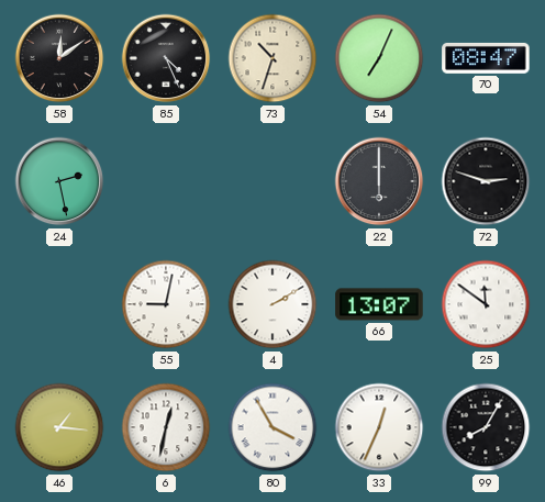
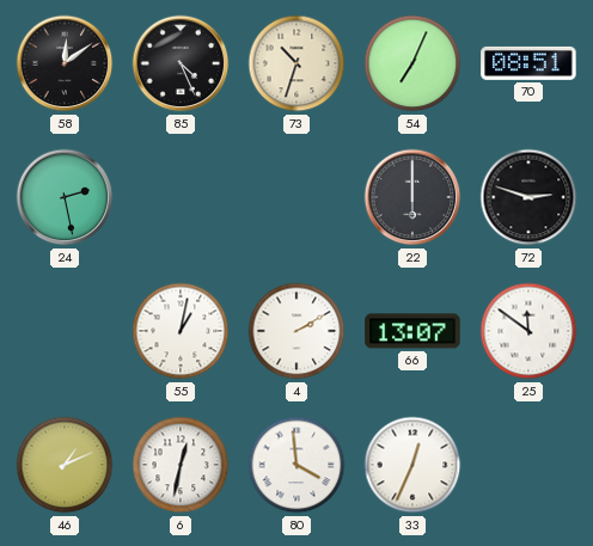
70: 08:47 -> 08:51 (528, 63)
55: 9:02 -> 1:02 (181, 331)
46: 1:16 -> 1:11 (65, 465)
80: 3:55 -> 3:59 (296, 465)
99: 8:05 -> none (486, 427)
